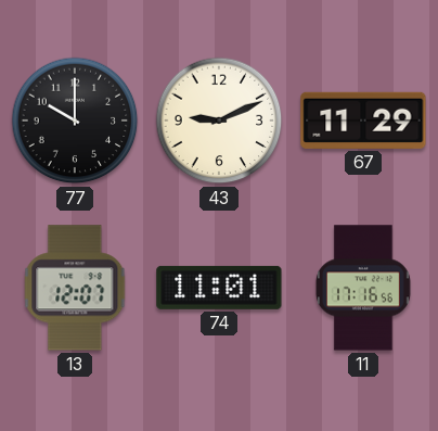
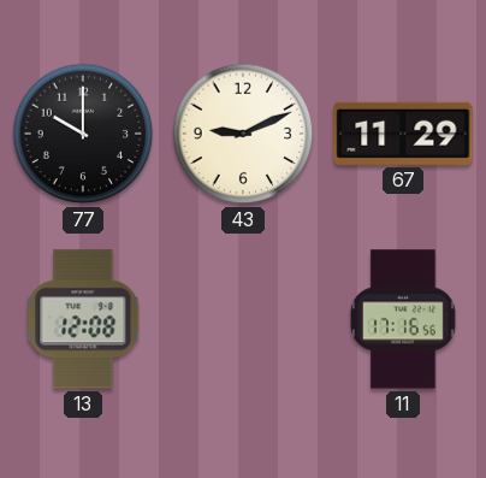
13: 12:07 -> 12:08 (83, 319)
74: 11:01 -> none (219, 288)
